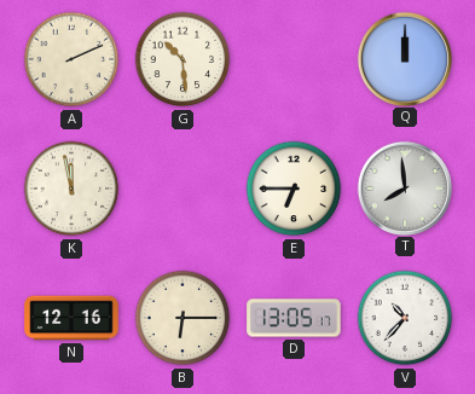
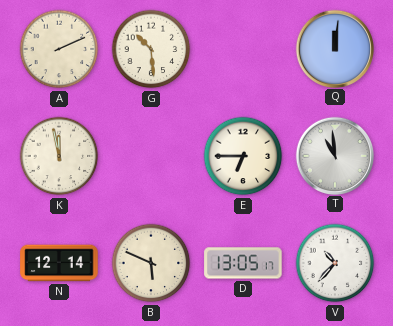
Q: 12:00 -> 12:01 (334, 48)
T: 7:59 -> 10:59 (334, 155)
N: 12:16 -> 12:14 (59, 263)
B: 6:15 -> 5:49 (151, 263)
